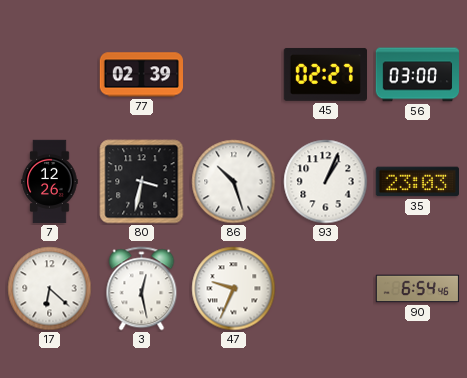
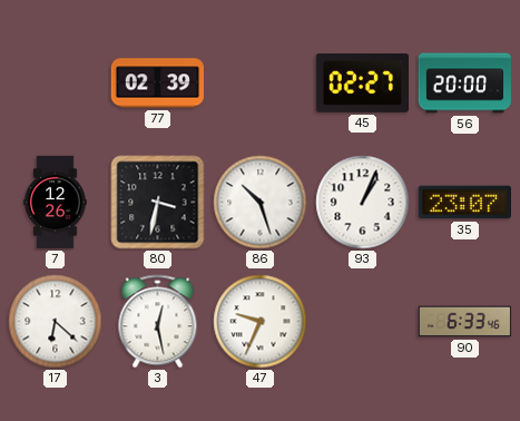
56: 03:00 -> 20:00 (464, 84)
35: 23:03 -> 23:07 (464, 203)
90: 6:54 -> 6:33 (465, 322)
